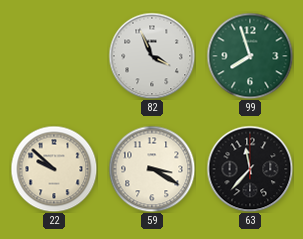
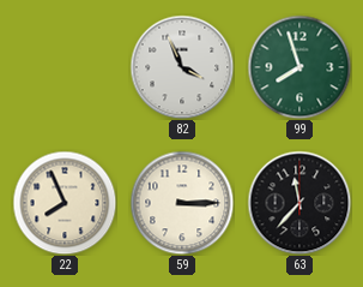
22: 9:52 -> 7:56 (65, 203)
59: 3:20 -> 3:15 (182, 203)
